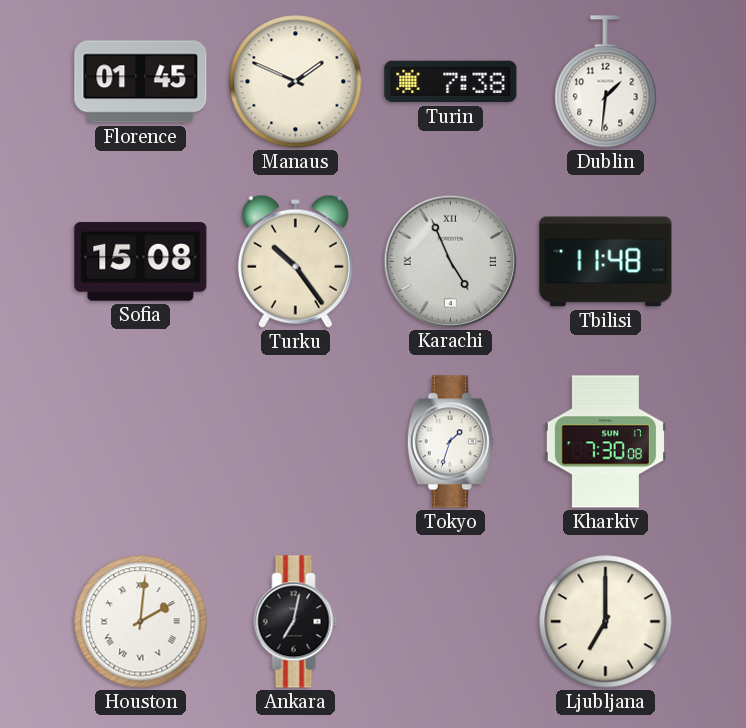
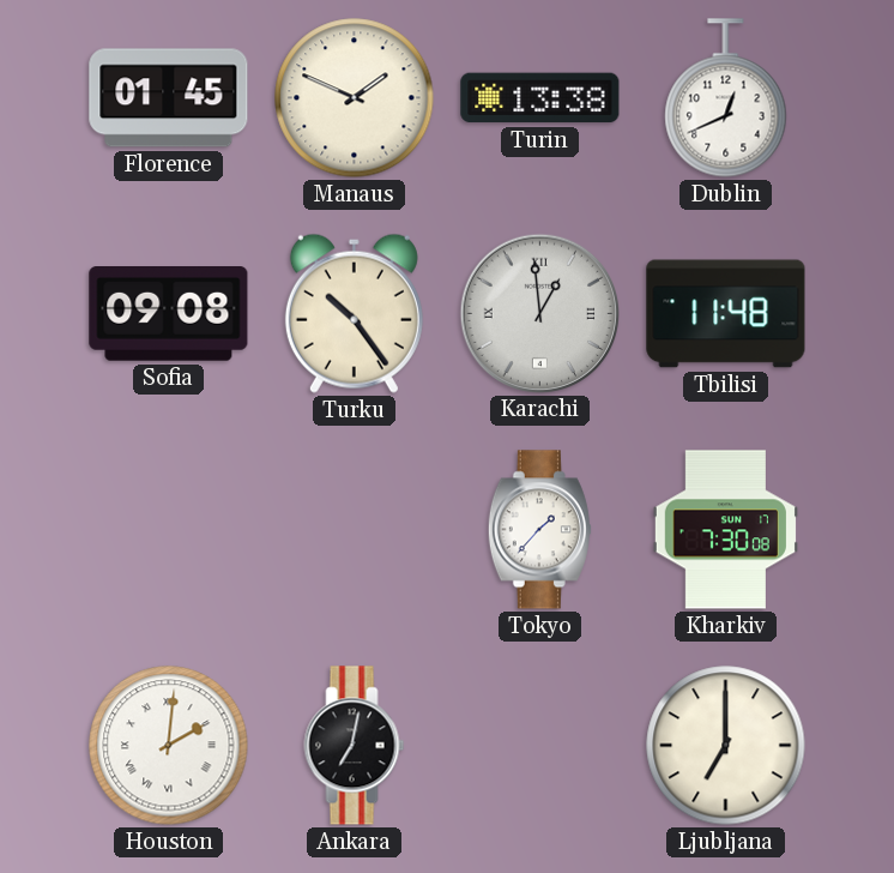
Turin: 7:38 -> 13:38 (540, 98)
Dublin: 1:31 -> 12:41 (726, 98)
Sofia: 15:08 -> 09:08 (169, 314)
Karachi: 4:56 -> 12:59 (539, 313)
Tokyo: 1:33 -> 1:37 (539, 530)
